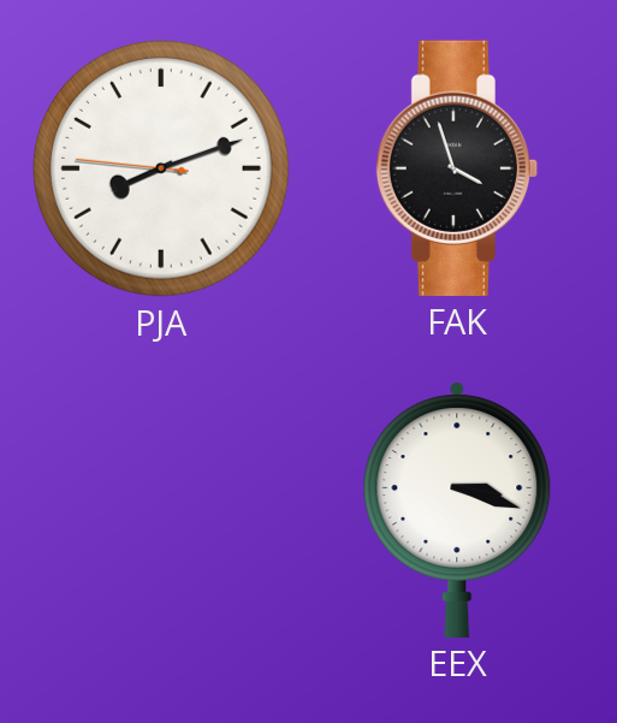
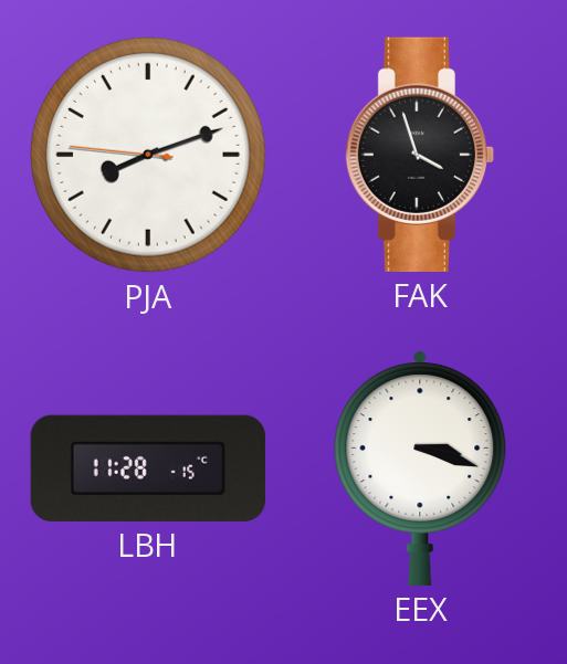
LBH: none -> 11:28 (148, 468)
